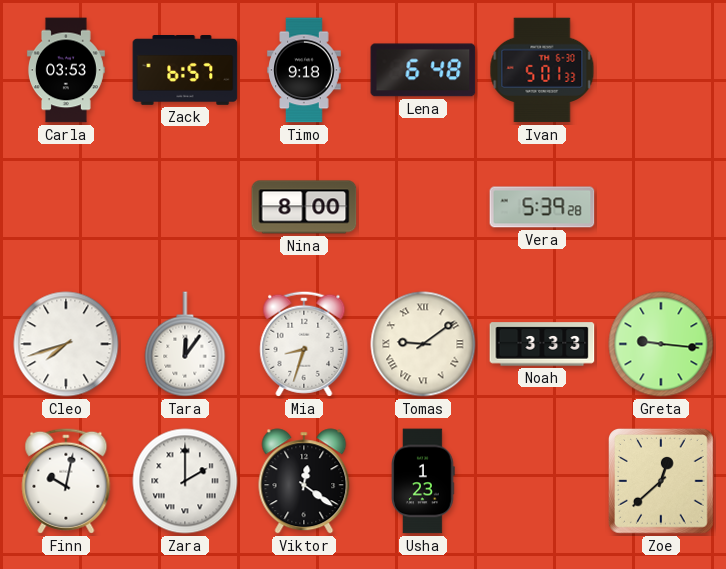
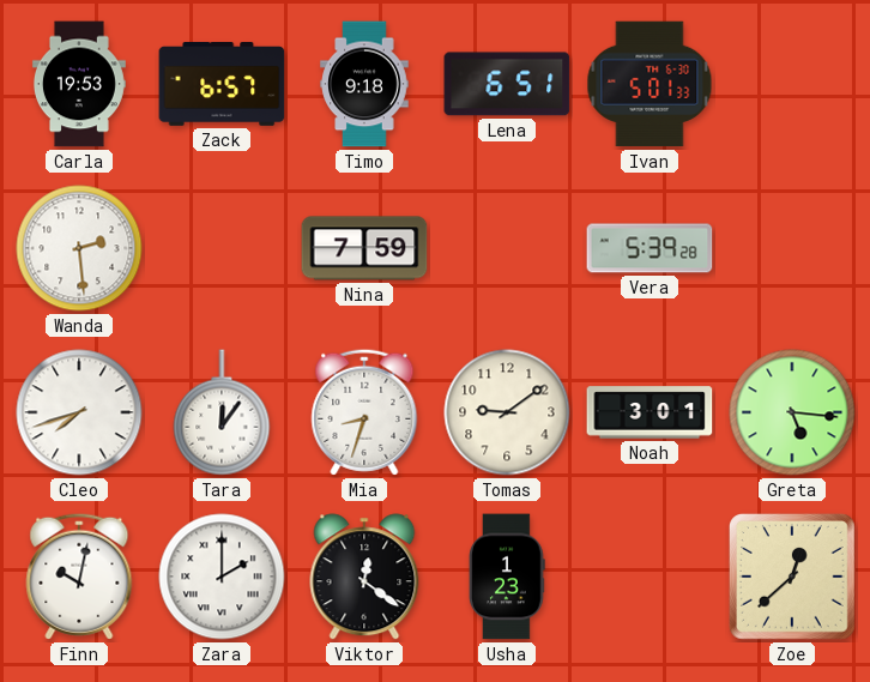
Carla: 03:53 -> 19:53 (79, 84)
Lena: 6:48 -> 6:51 (507, 84)
Wanda: none -> 2:29 (79, 248)
Nina: 8:00 -> 7:59 (364, 248)
Tomas numerals: Roman -> Arabic (507, 412)
Noah: 3:33 -> 3:01 (650, 412)
Greta: 9:16 -> 5:16 (792, 412)
